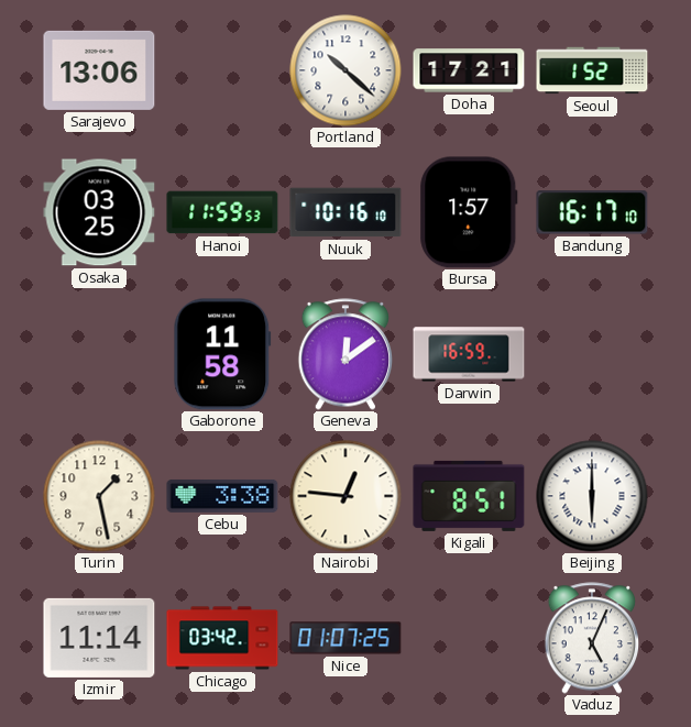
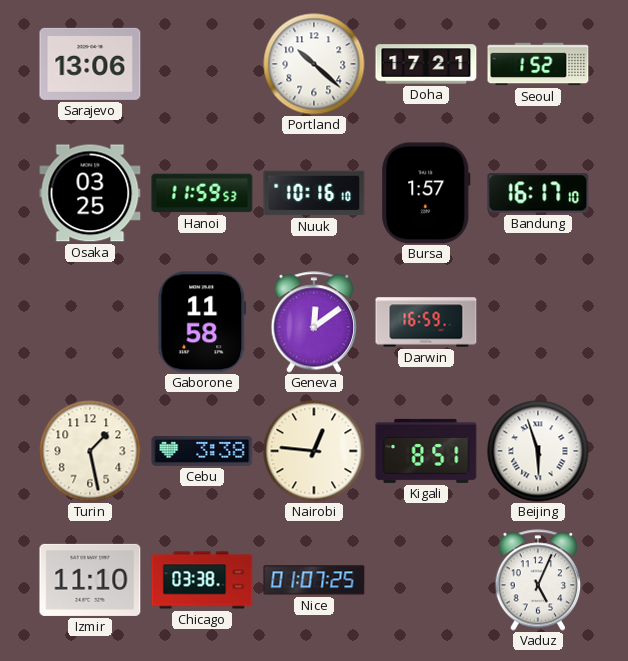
Beijing: 6:00 -> 5:57 (538, 451)
Izmir: 11:14 -> 11:10 (90, 580)
Chicago: 03:42 -> 03:38 (202, 580)
